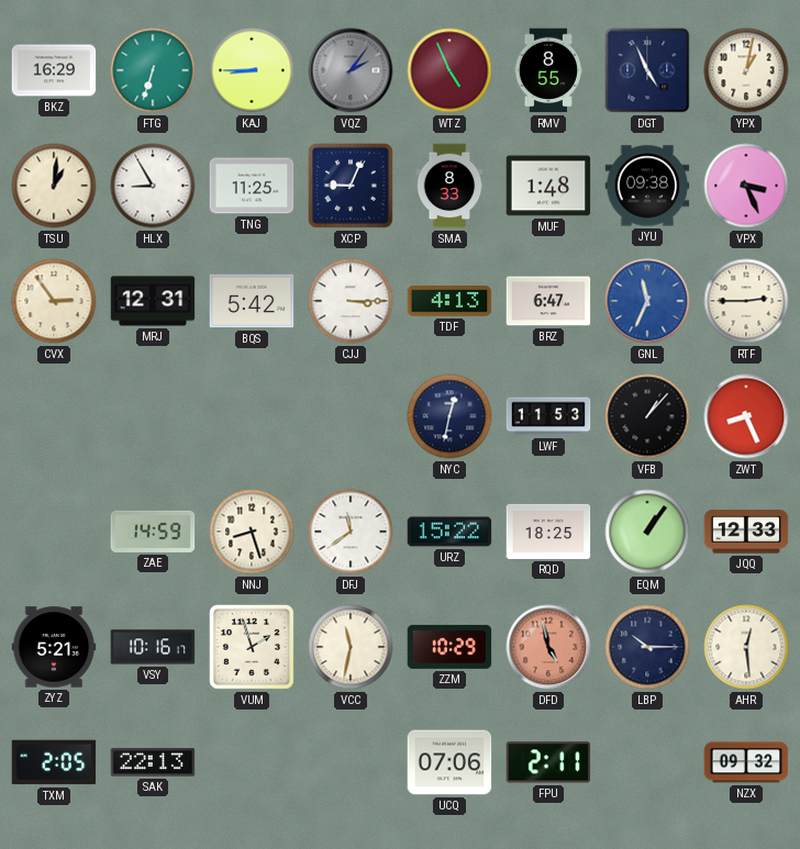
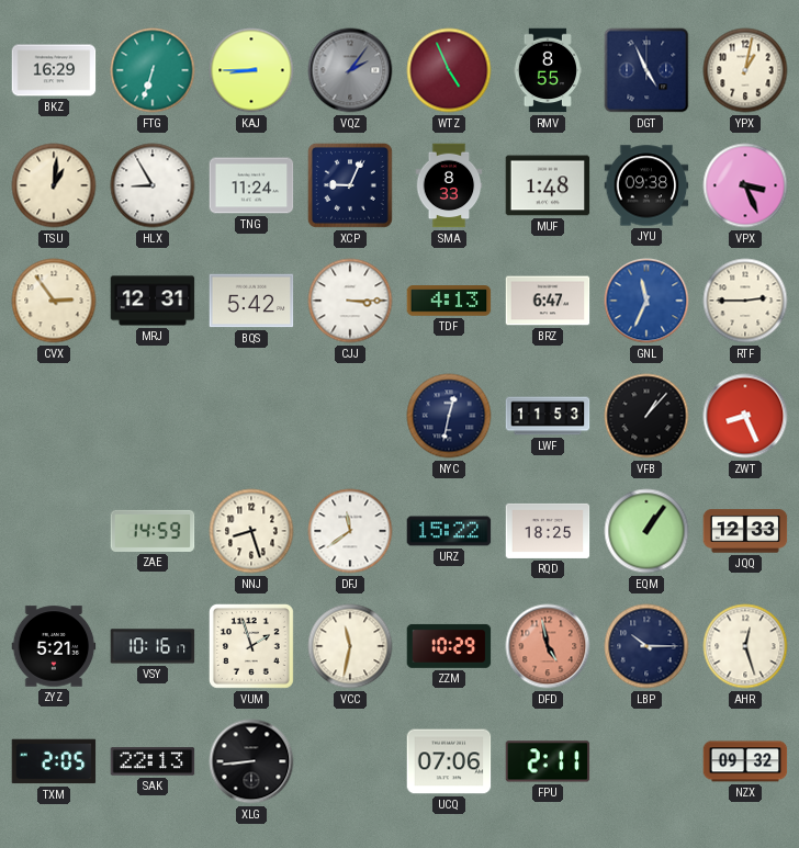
TNG: 11:25 -> 11:24 (251, 185)
AHR: 12:29 -> 12:27 (745, 646)
XLG: none -> 8:44 (251, 761)
